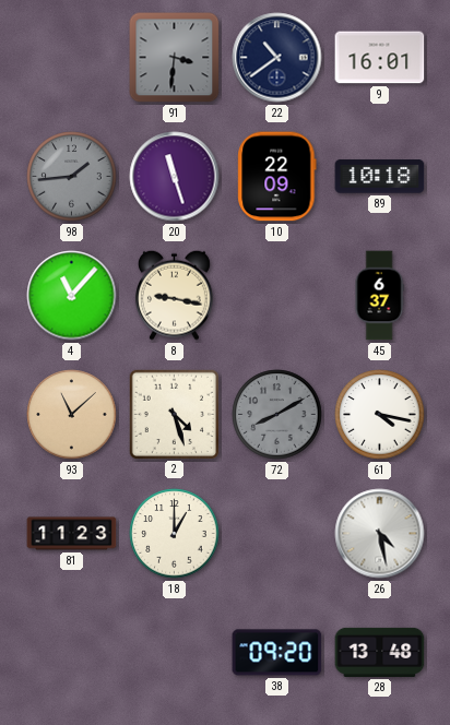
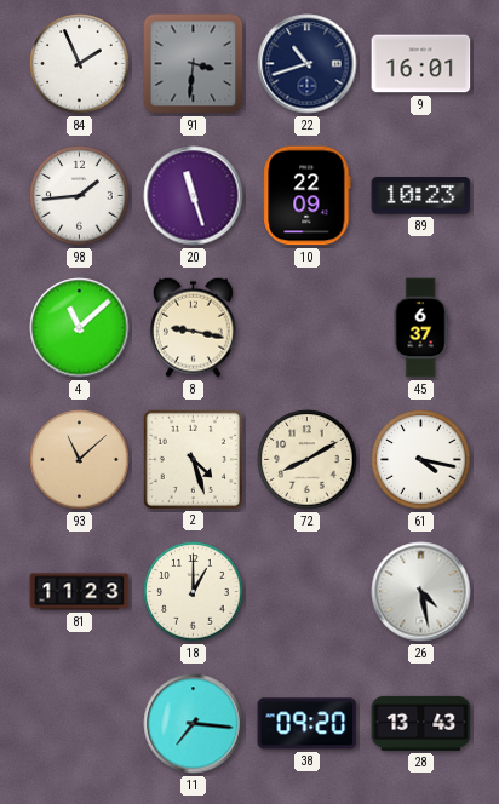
84: none -> 1:56 (80, 64)
22: 10:39 -> 10:42 (308, 64)
98 dial: grey -> white (80, 196)
89: 10:18 -> 10:23 (421, 196)
4: 11:07 -> 11:08 (80, 328)
72 dial: grey -> cream (308, 460)
11: none -> 7:16 (194, 724)
28: 13:48 -> 13:43 (421, 723)
